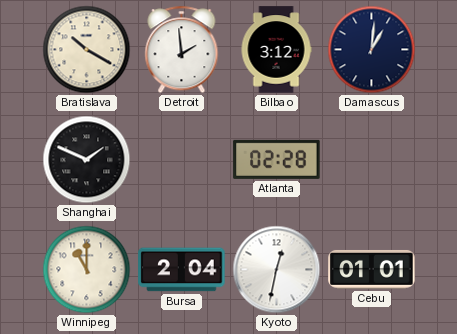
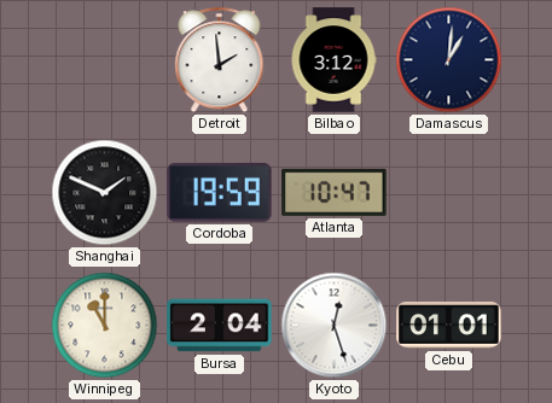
Bratislava: 10:20 -> none (87, 50)
Cordoba: none -> 19:59 (220, 192)
Atlanta: 02:28 -> 10:47 (335, 192)
Kyoto: 12:32 -> 12:27 (335, 326)
